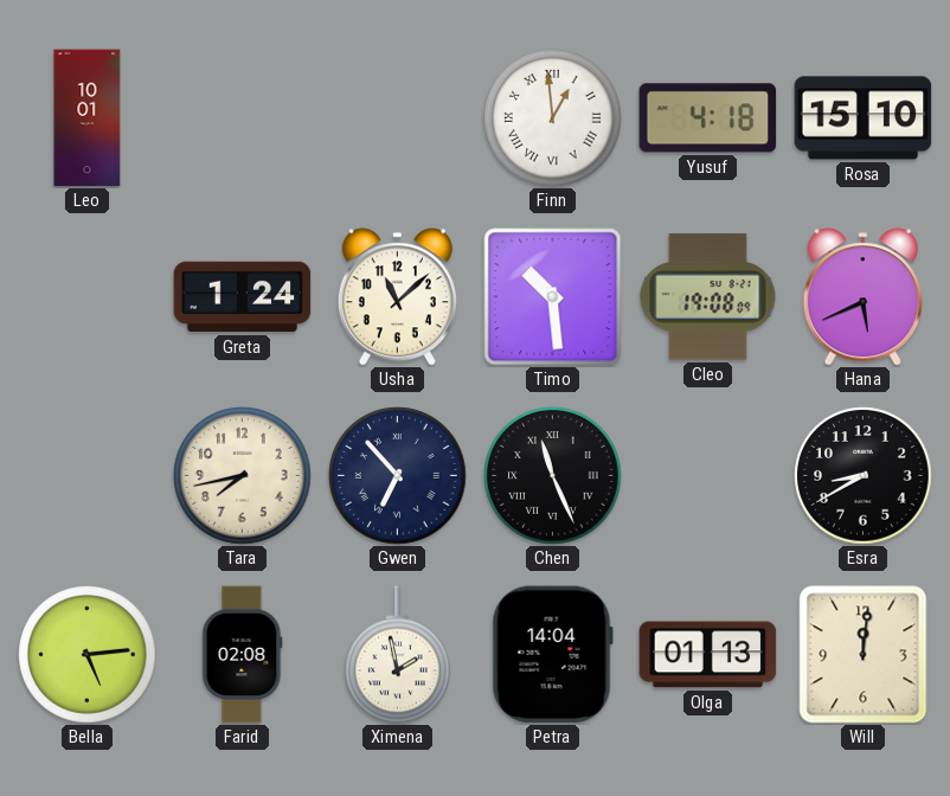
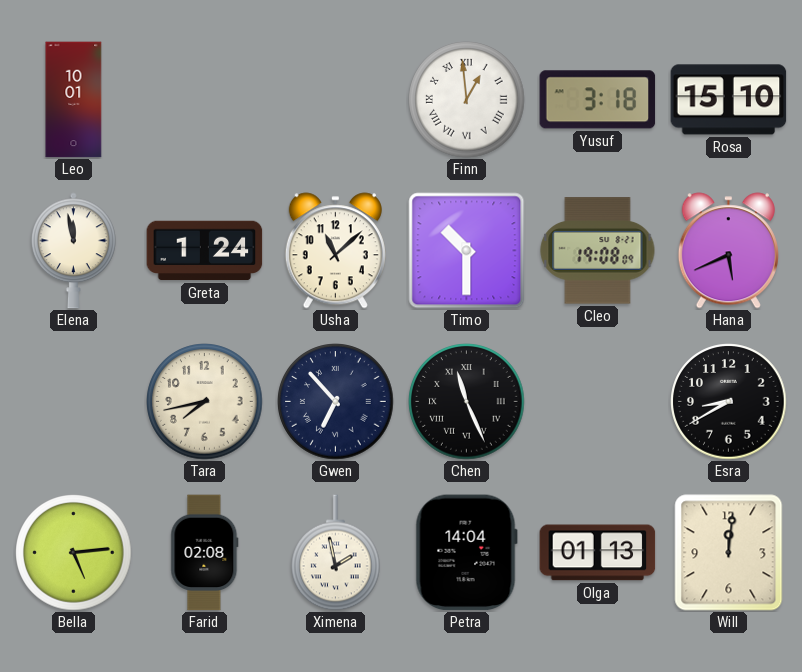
Yusuf: 4:18 -> 3:18 (598, 100)
Elena: none -> 11:58 (73, 251)
Timo: 10:29 -> 10:30 (467, 251)
